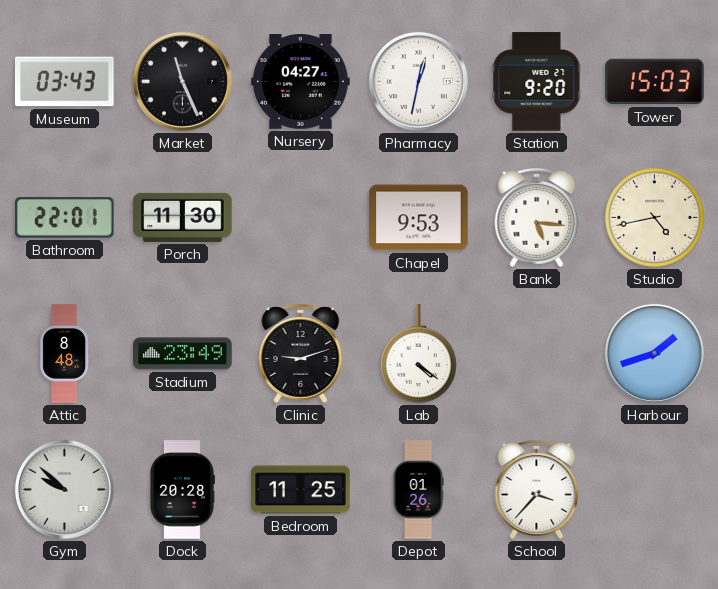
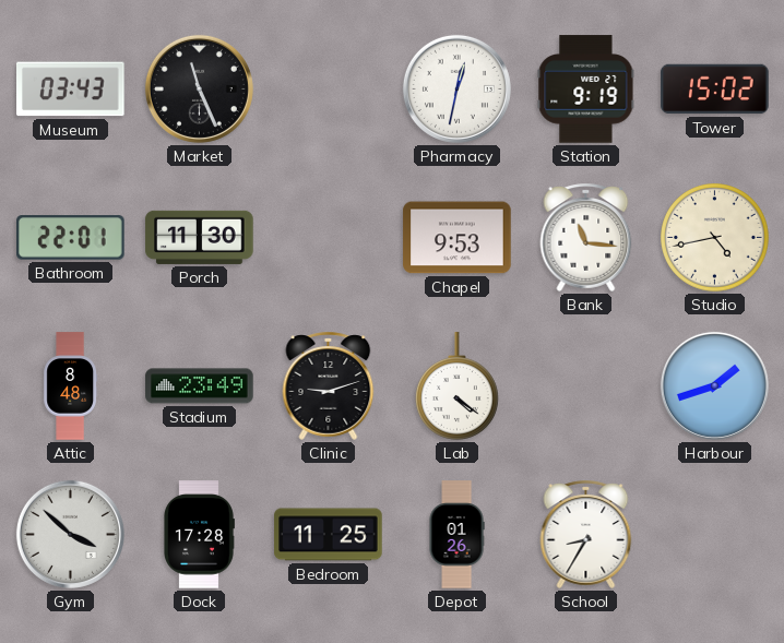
Nursery: 04:27 -> none (301, 82)
Station: 9:20 -> 9:19 (586, 90)
Tower: 15:03 -> 15:02 (715, 90)
Bank: 5:16 -> 11:16 (586, 237)
Gym: 9:52 -> 3:52 (70, 534)
Dock: 20:28 -> 17:28 (199, 535)
School: 3:37 -> 8:35 (586, 534)
